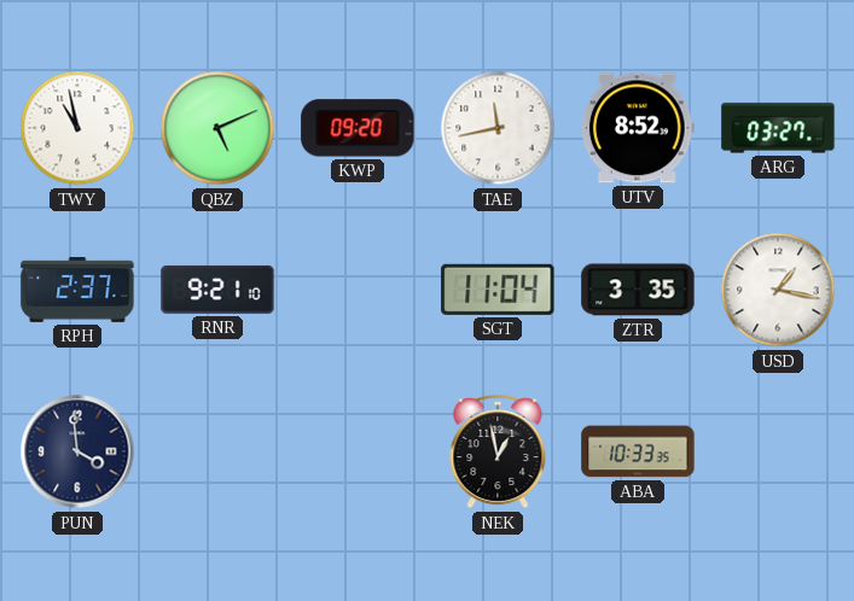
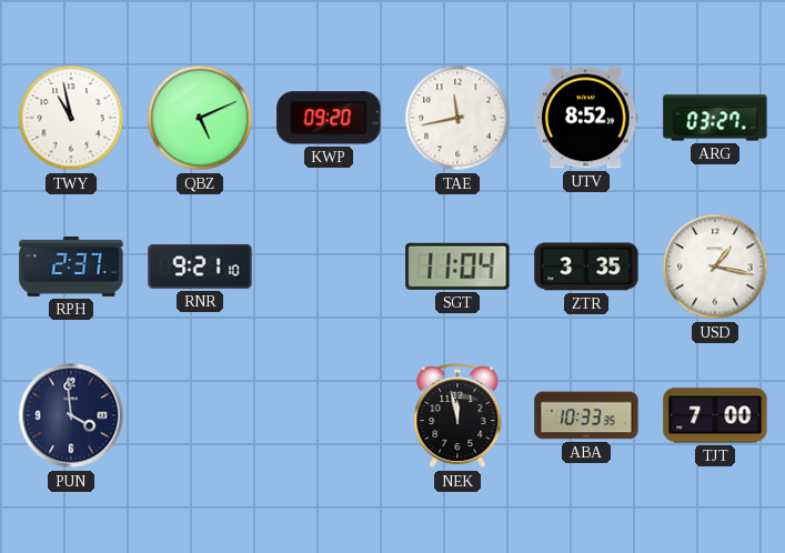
NEK: 12:58 -> 11:58 (457, 416)
TJT: none -> 7:00 (715, 415)
